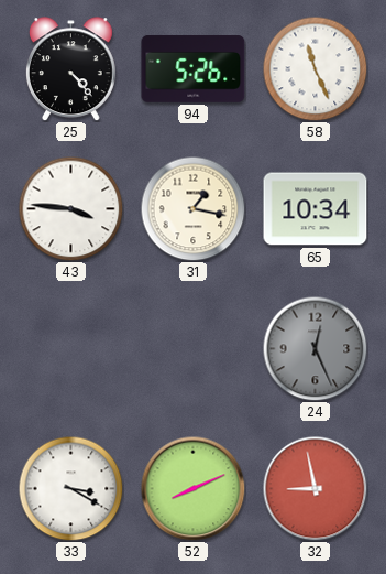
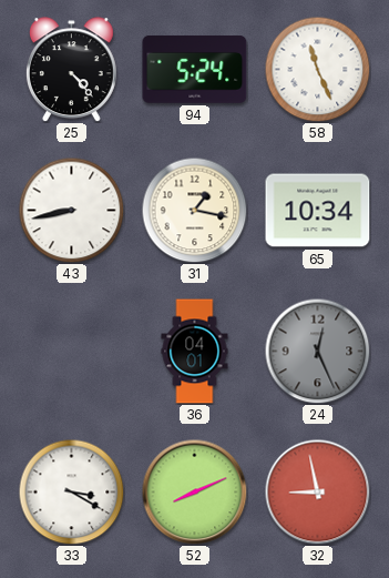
94: 5:26 -> 5:24 (195, 69)
43: 3:46 -> 8:43 (71, 210)
36: none -> 04:01 (195, 352)
